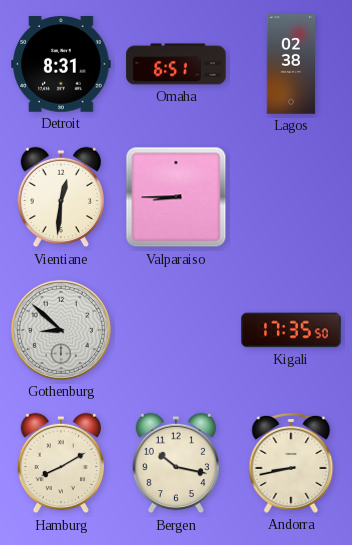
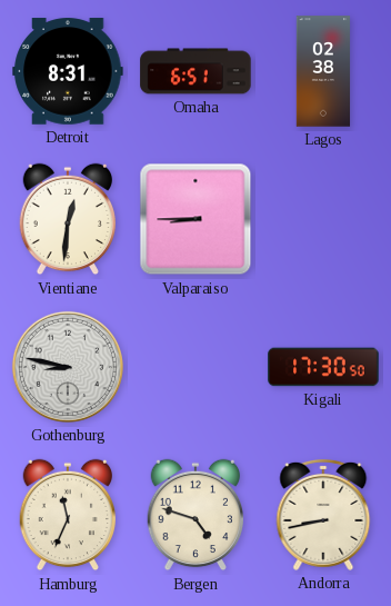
Gothenburg: 8:52 -> 8:47 (68, 367)
Kigali: 17:35 -> 17:30 (323, 367)
Hamburg: 8:10 -> 11:34 (67, 515)
Bergen: 10:17 -> 4:48 (194, 515)
